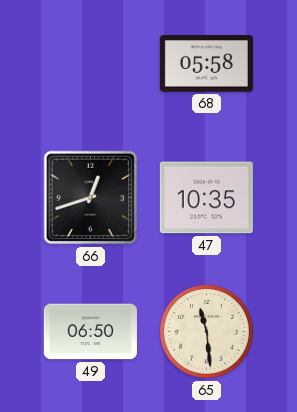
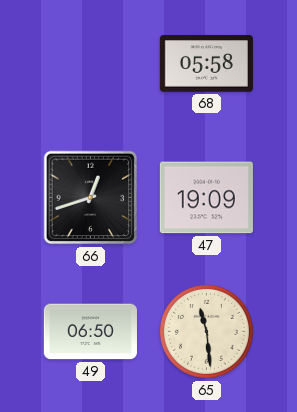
47: 10:35 -> 19:09 (206, 198)
